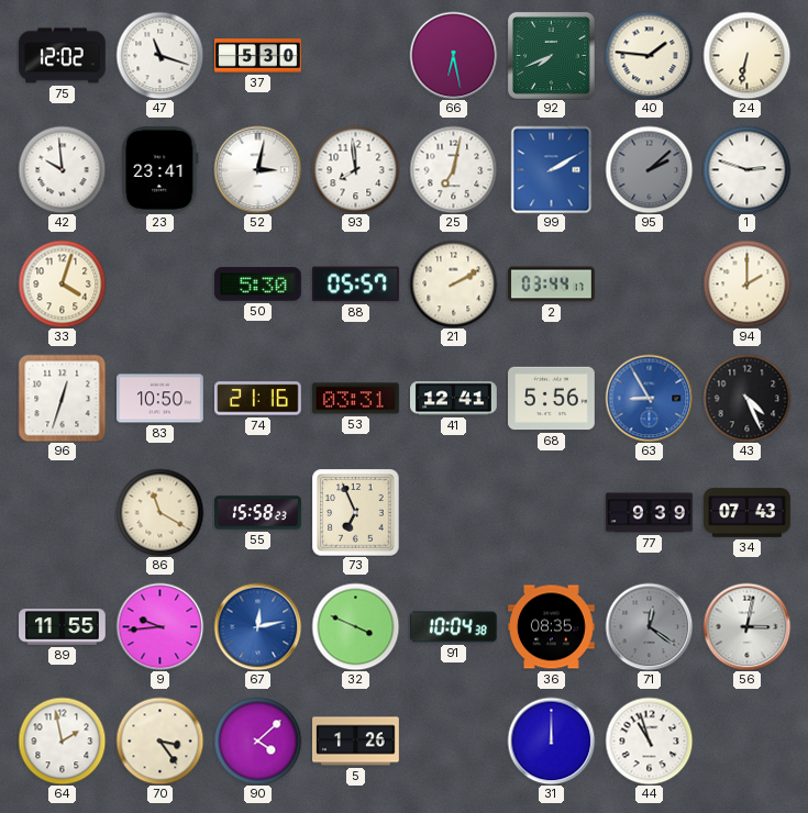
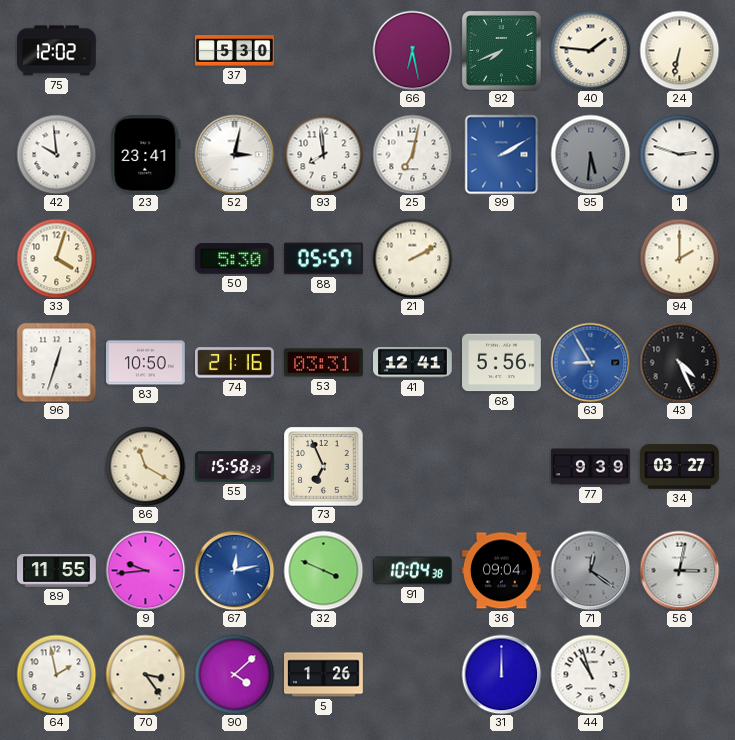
47: 11:18 -> none (159, 55)
95: 2:08 -> 5:31 (590, 154)
2: 03:44 -> none (552, 285)
34: 07:43 -> 03:27 (680, 467)
36: 08:35 -> 09:04 (502, 571)
